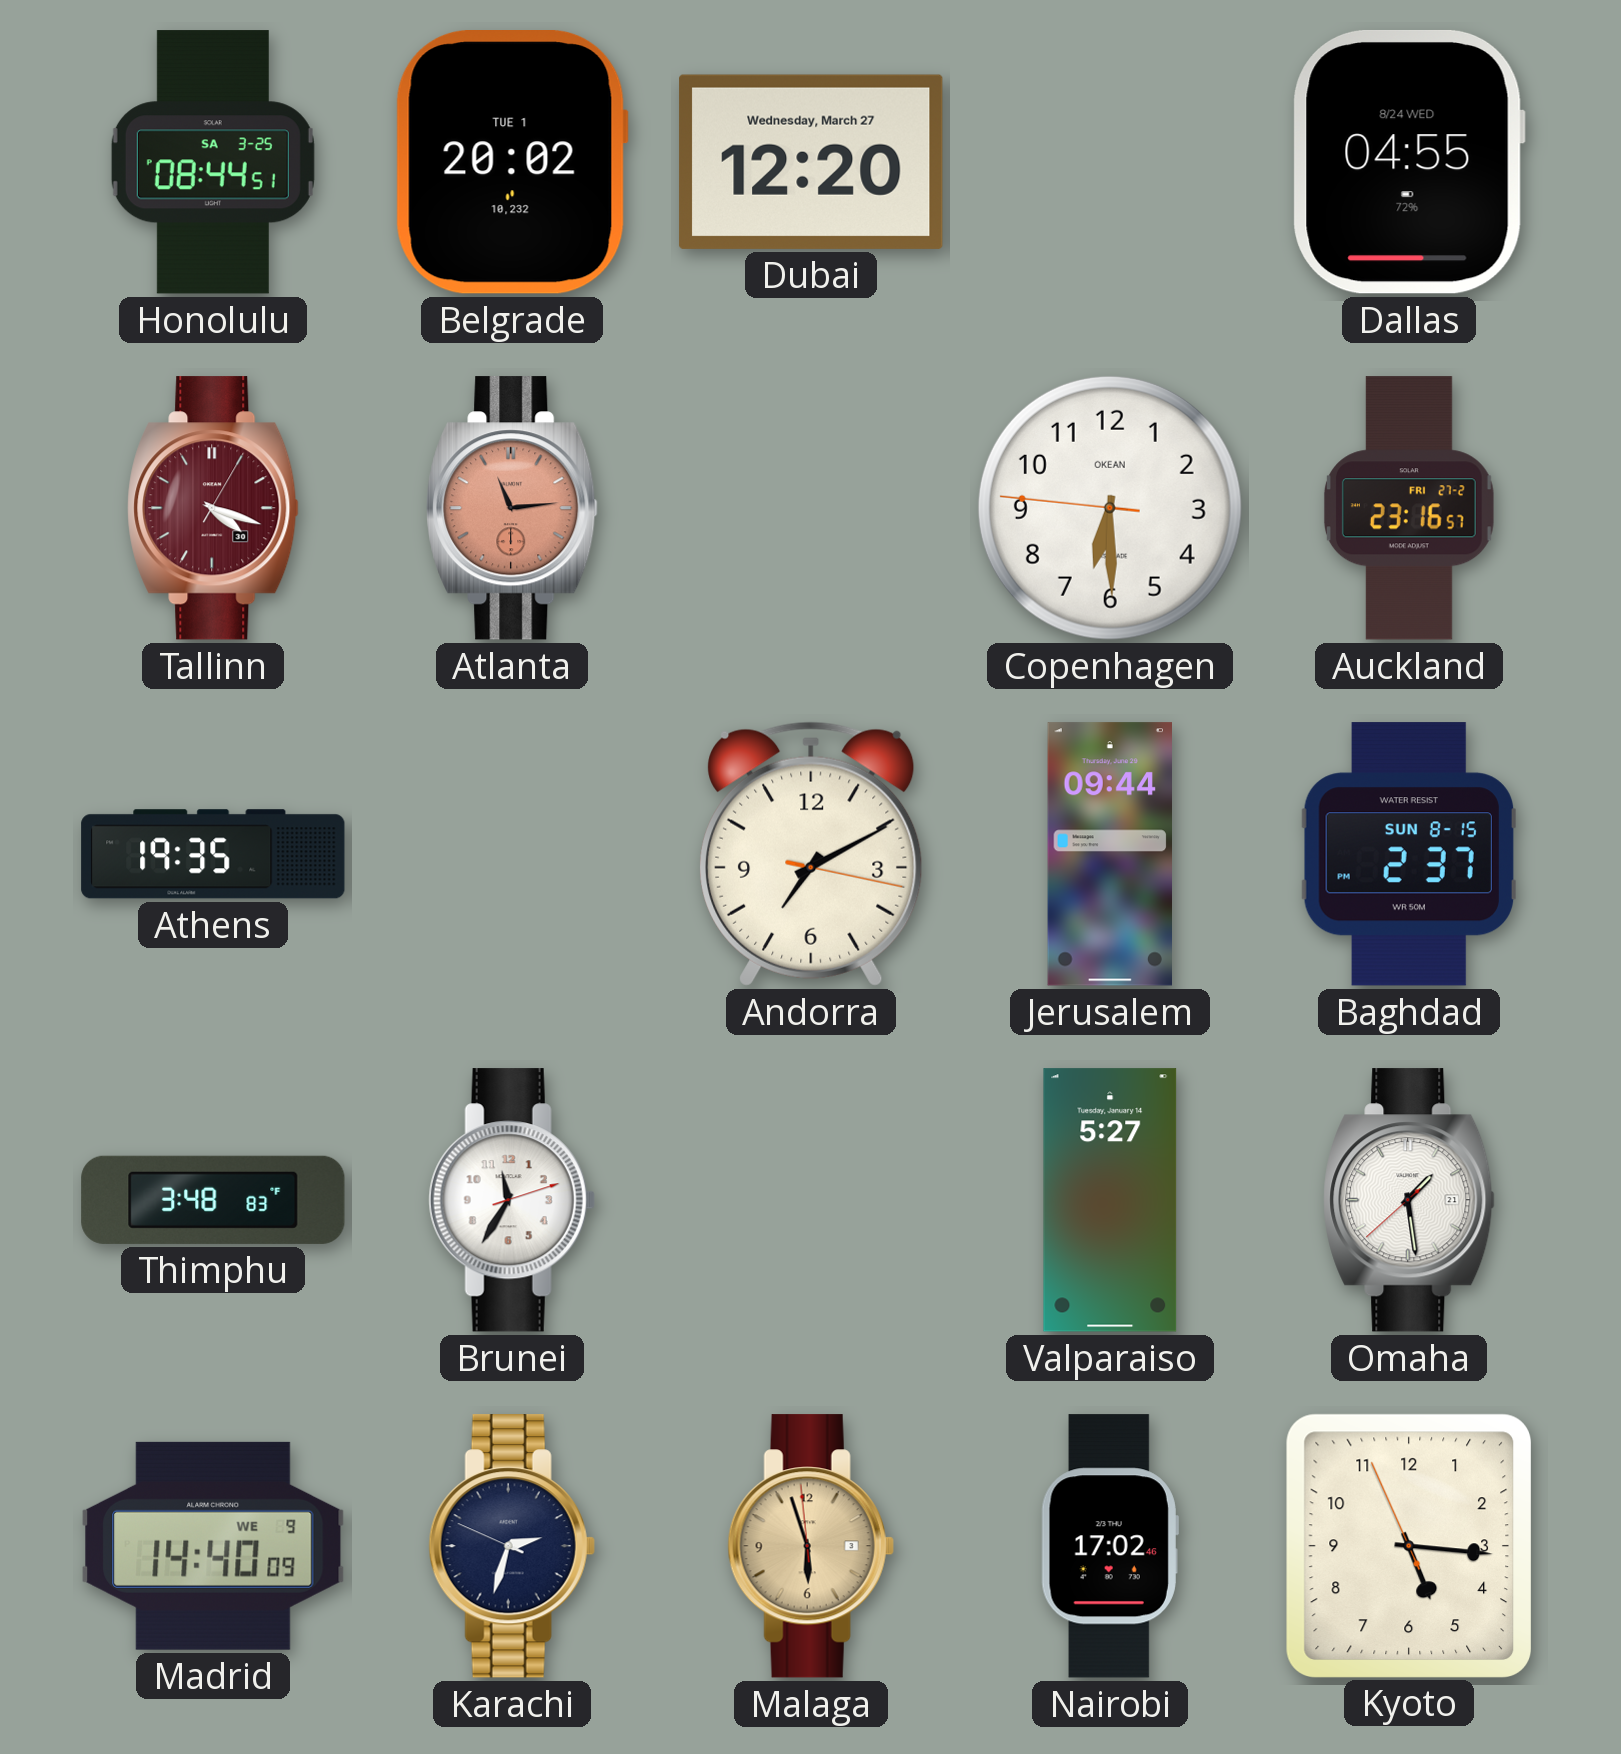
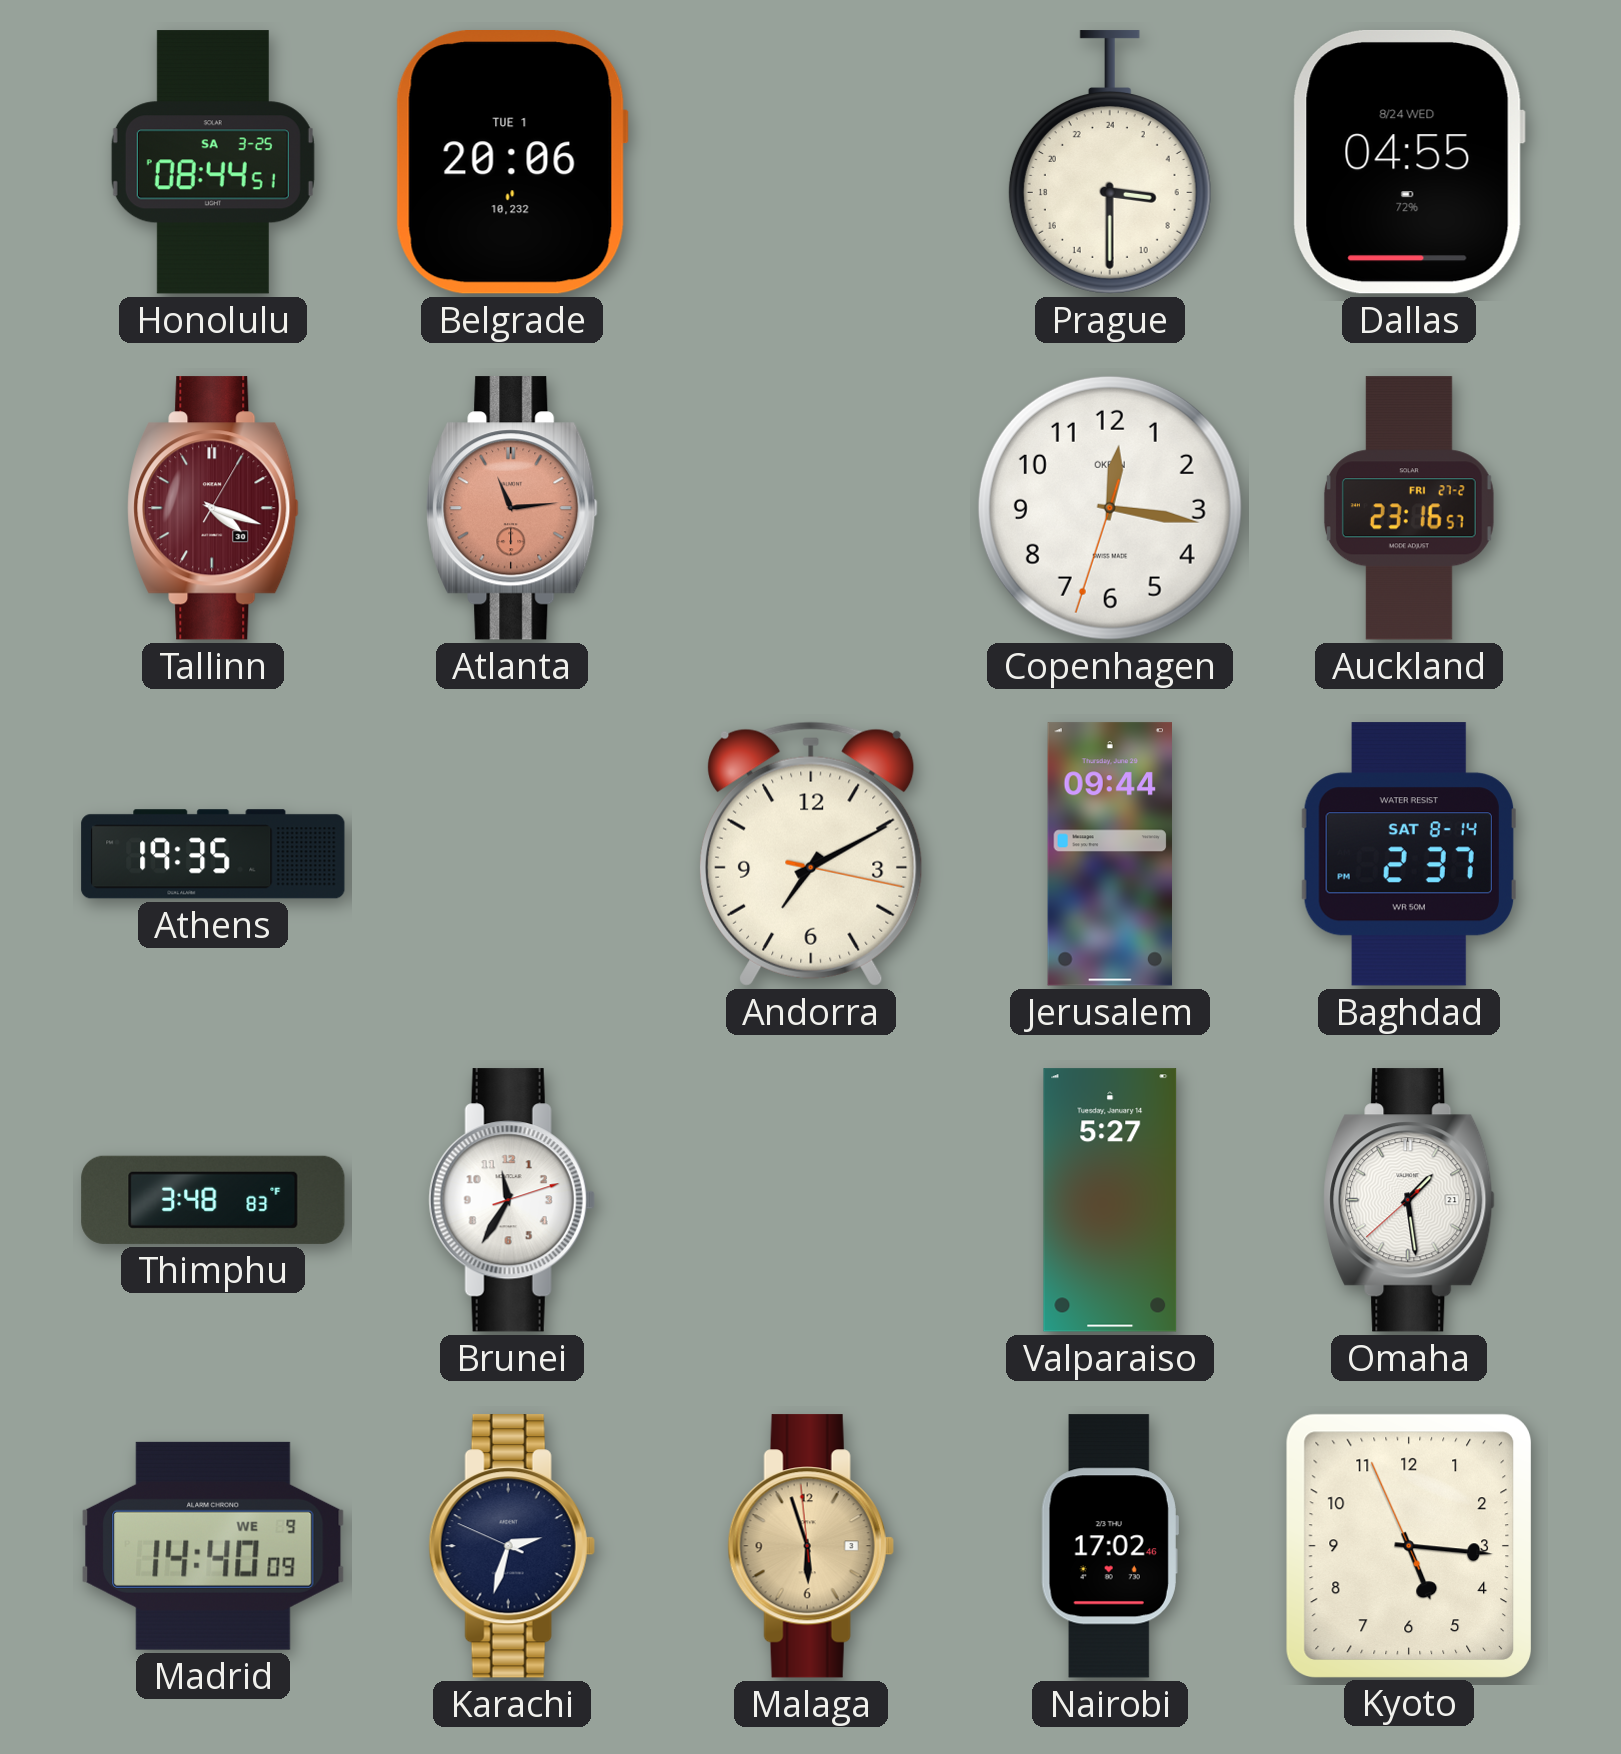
Belgrade: 20:02 -> 20:06 (512, 163)
Dubai: 12:20 -> none (811, 162)
Prague: none -> 6:30 (1110, 162)
Copenhagen: 6:29 -> 12:16 (1110, 508)
Baghdad date: SUN 8-15 -> SAT 8-14 (1409, 854)
